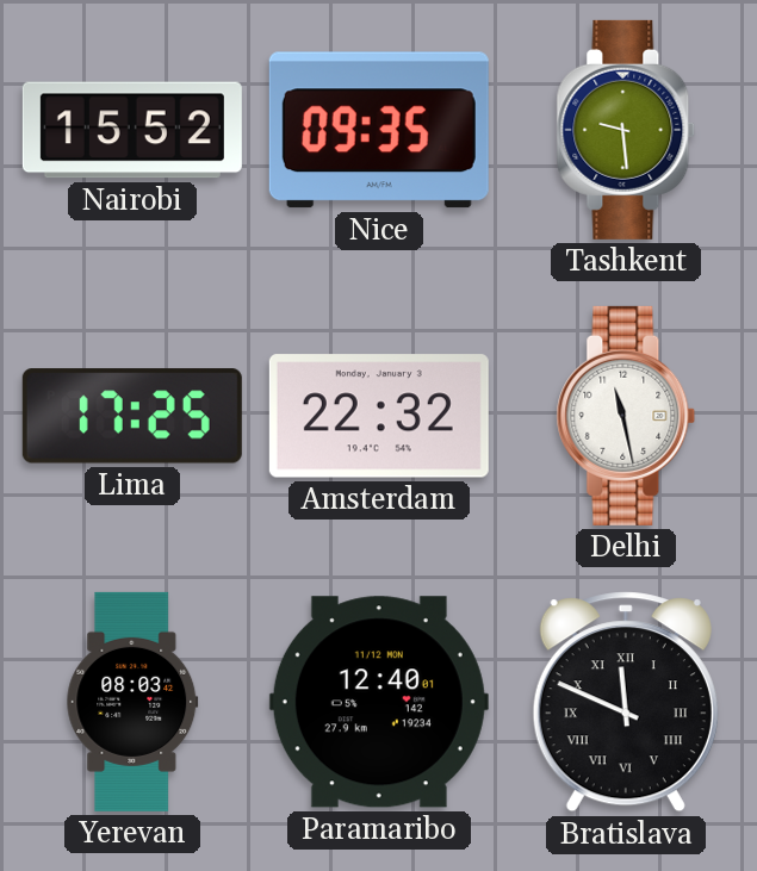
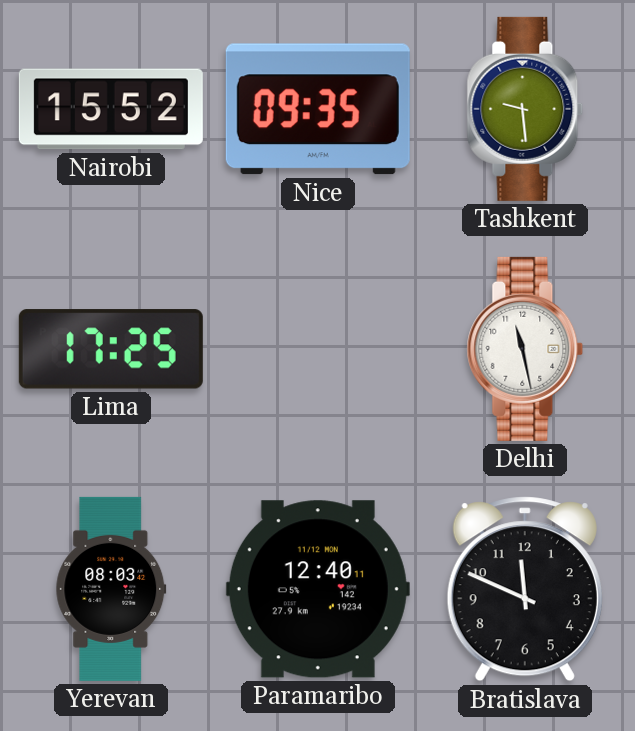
Amsterdam: 22:32 -> none (379, 416)
Paramaribo: 12:40:01 -> 12:40:11 (318, 589)
Bratislava numerals: Roman -> Arabic (525, 589)
